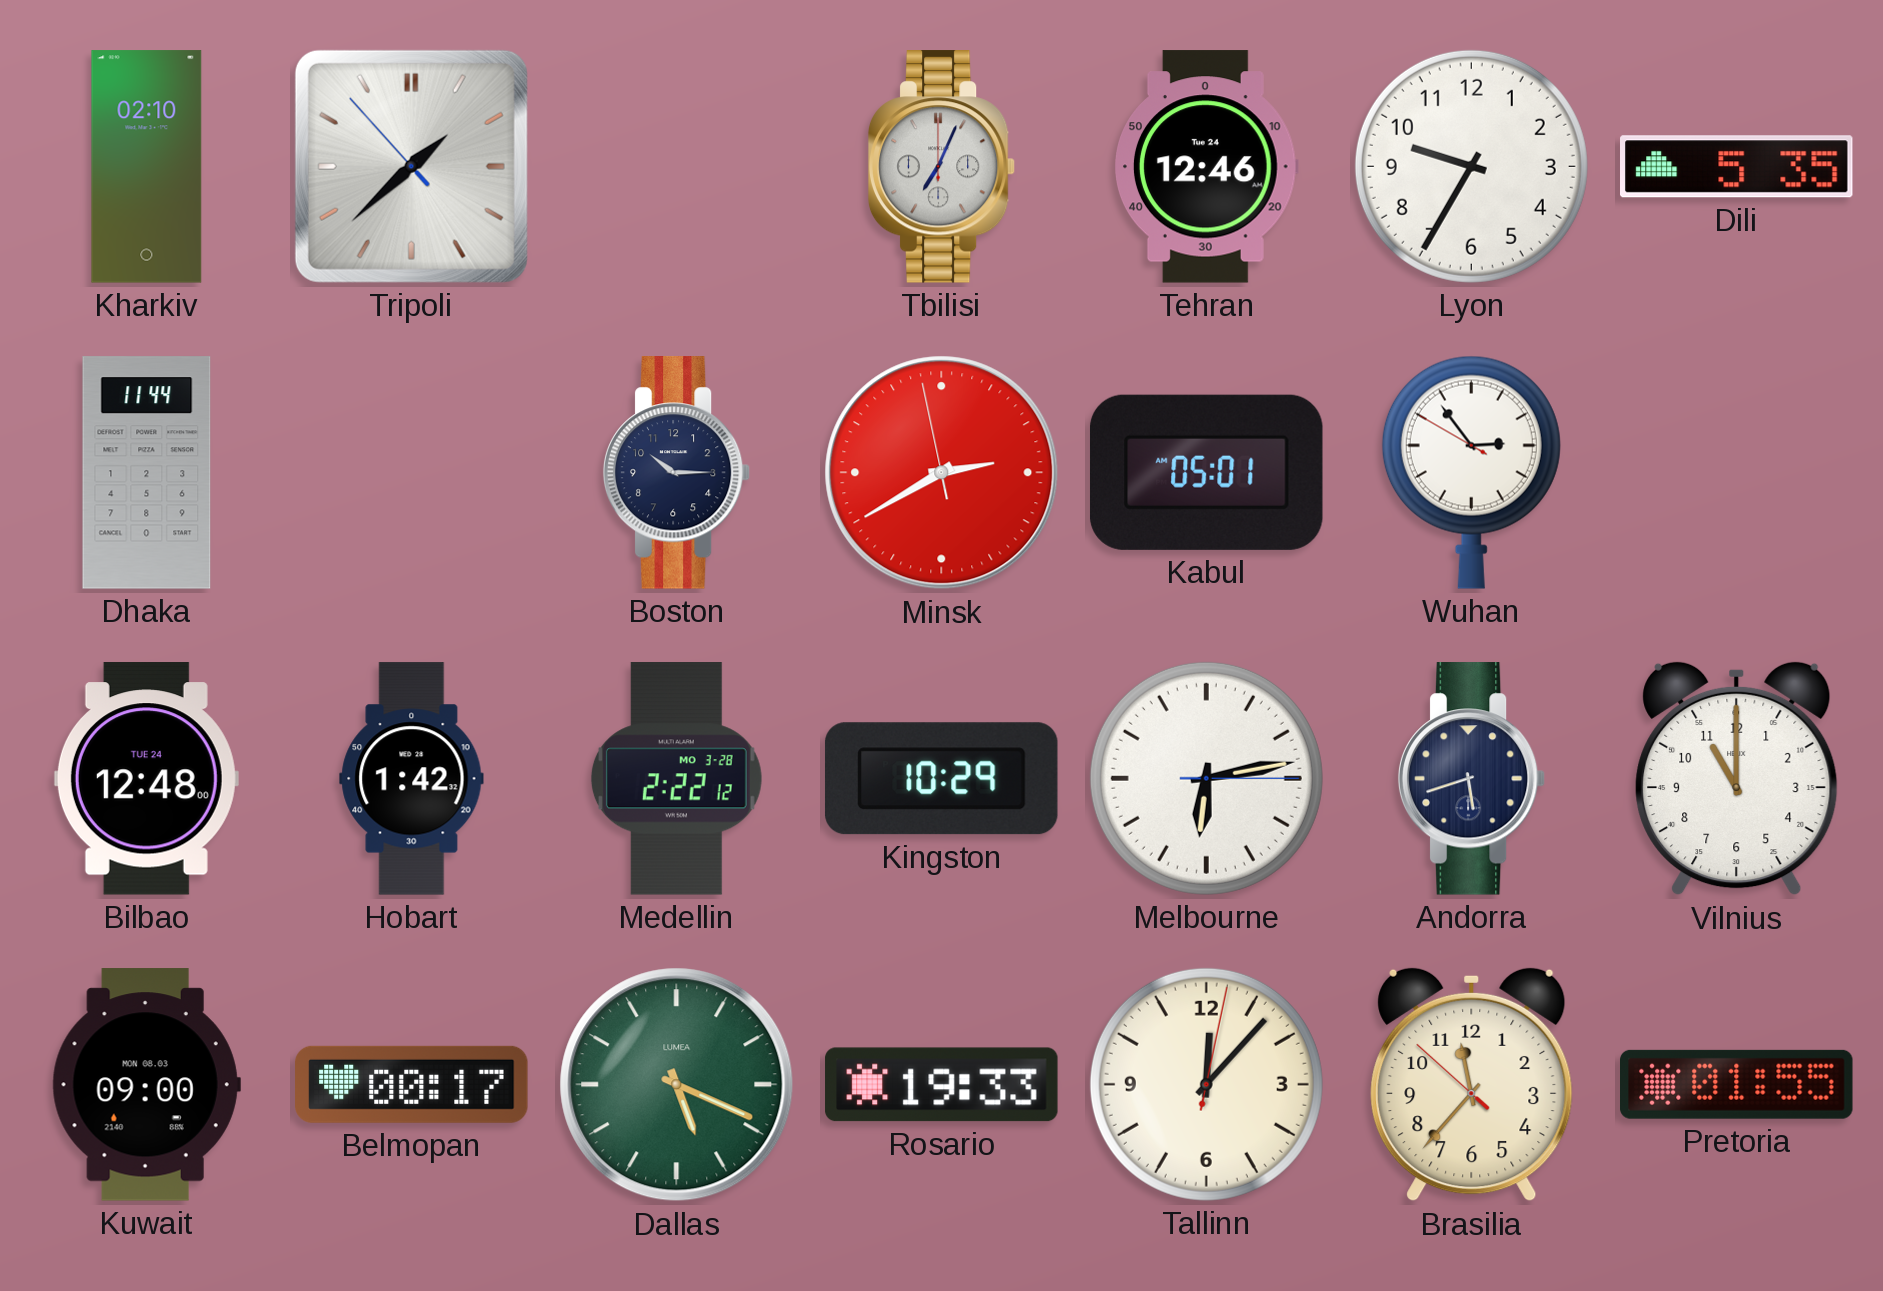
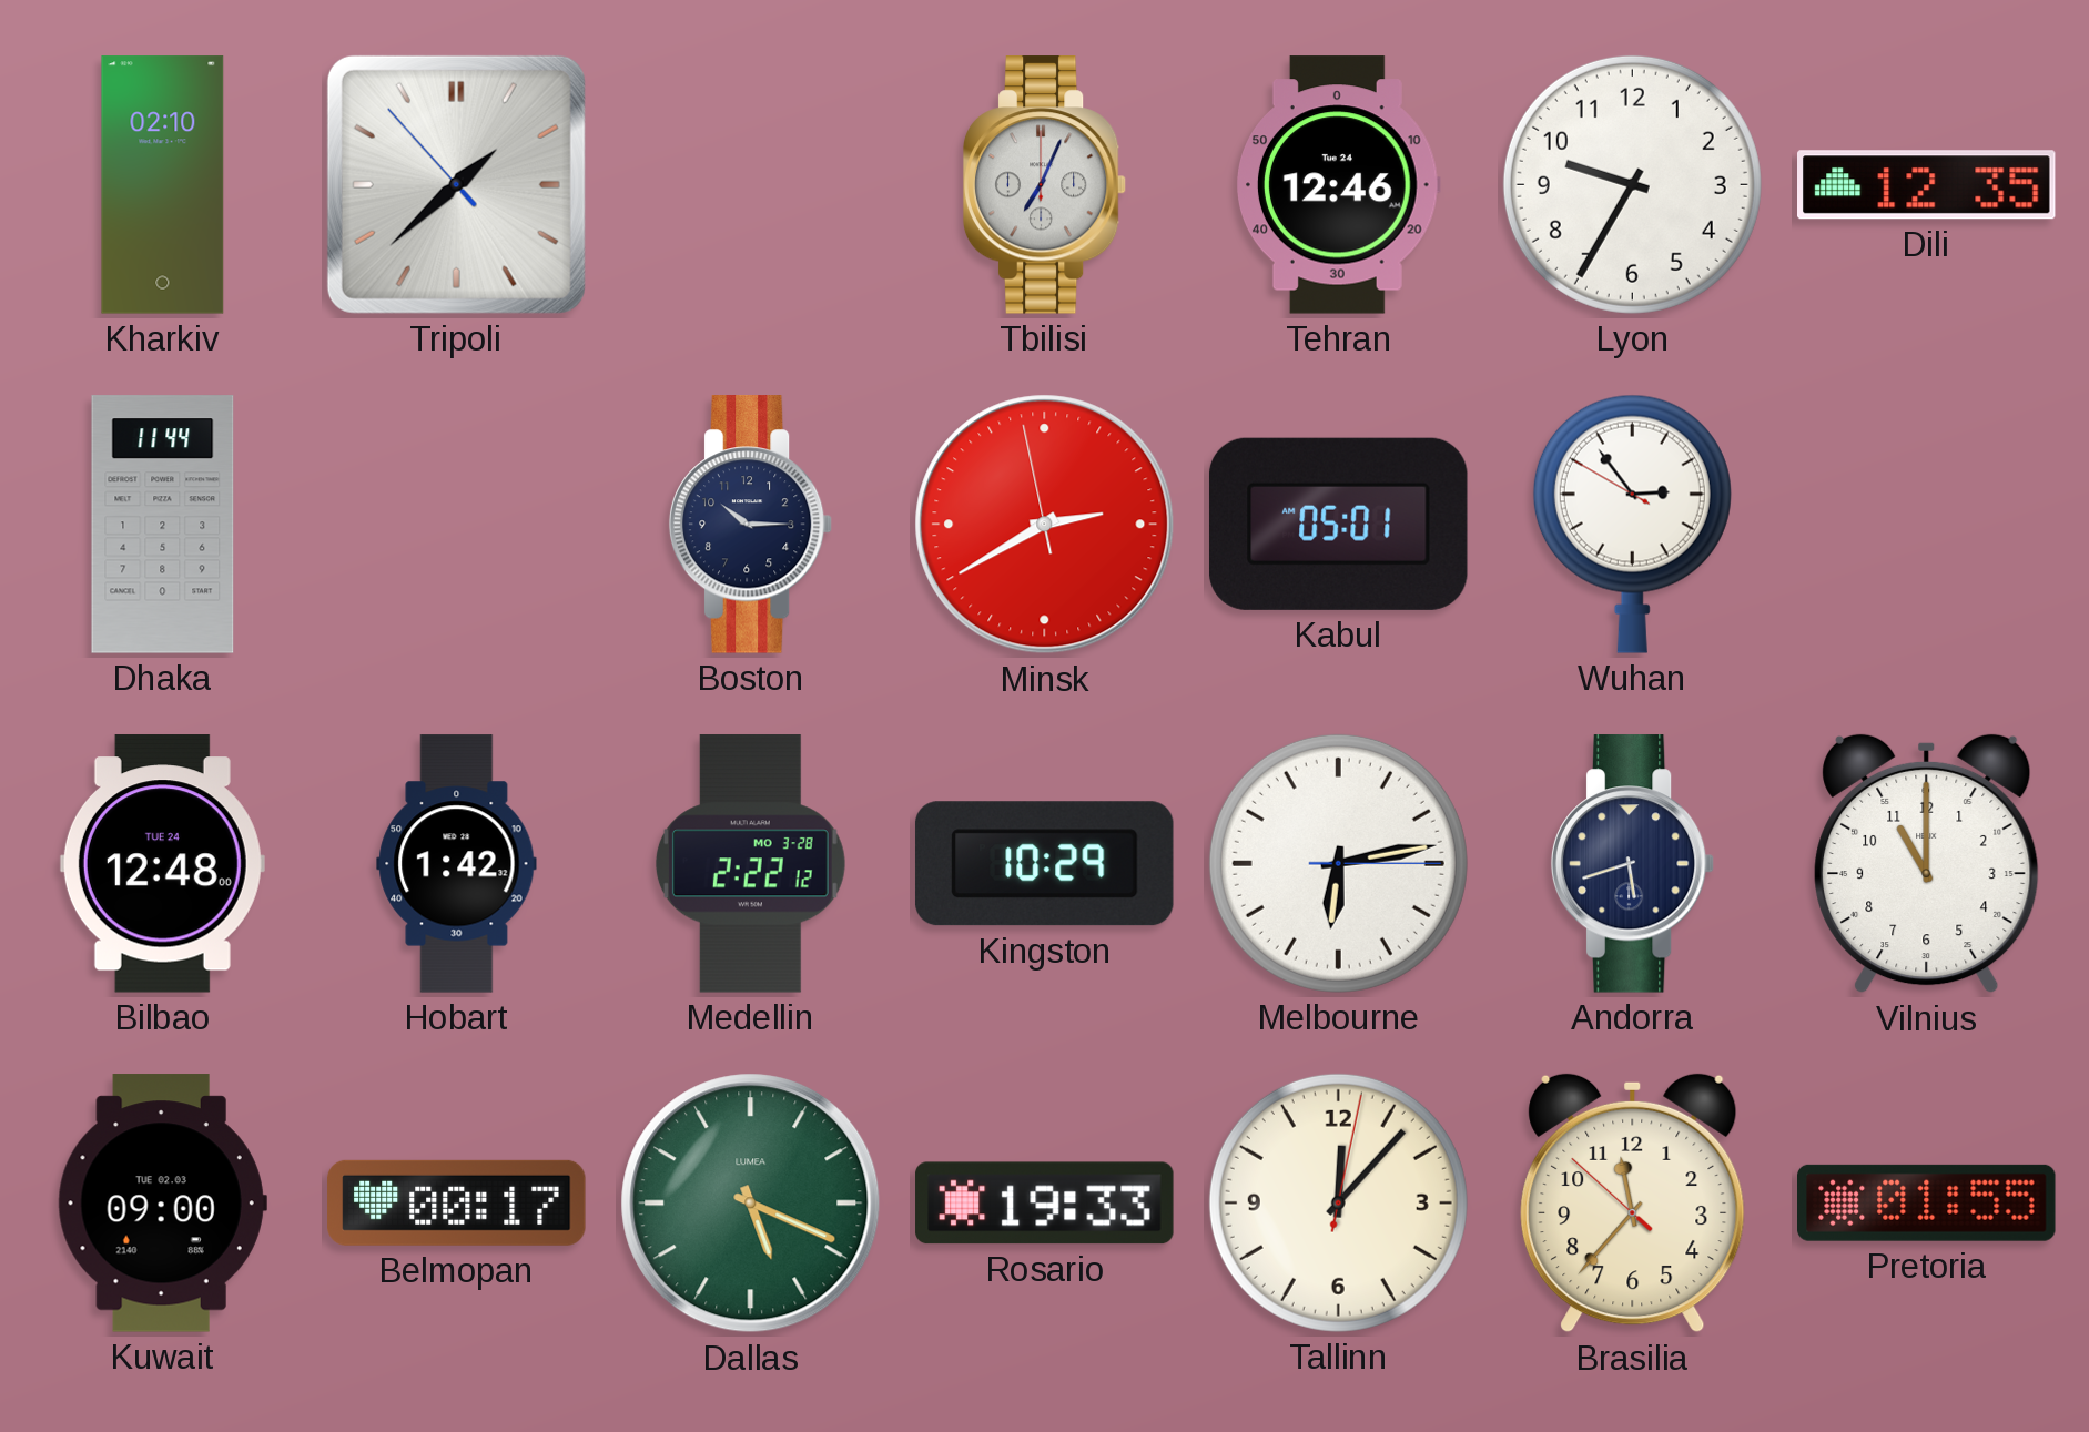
Dili: 5:35 -> 12:35 (1927, 185)
Kuwait date: MON 08.03 -> TUE 02.03 (162, 1204)
